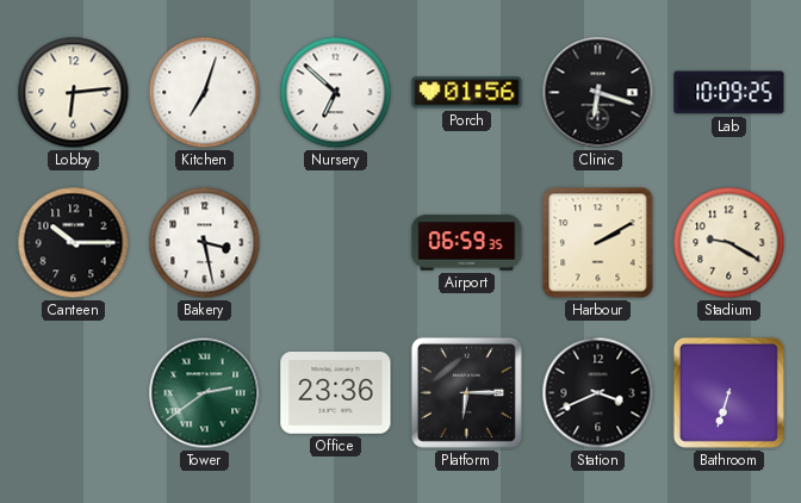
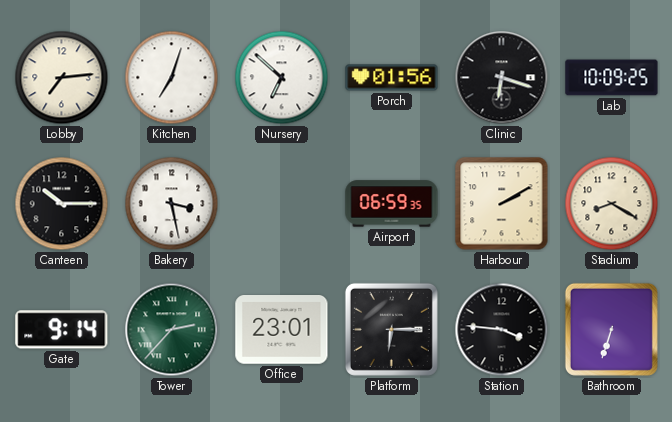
Lobby: 6:14 -> 7:14 (62, 78)
Stadium: 9:20 -> 8:20 (612, 204)
Gate: none -> 9:14 (62, 330)
Tower: 2:39 -> 2:37 (172, 330)
Office: 23:36 -> 23:01 (282, 330)
Station: 3:41 -> 3:46 (502, 330)
